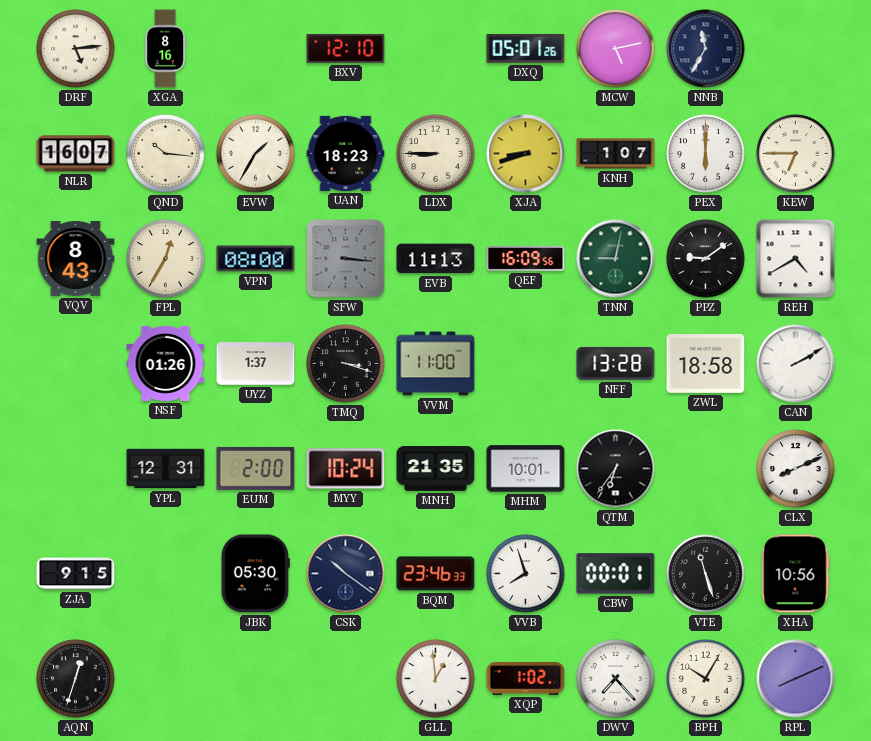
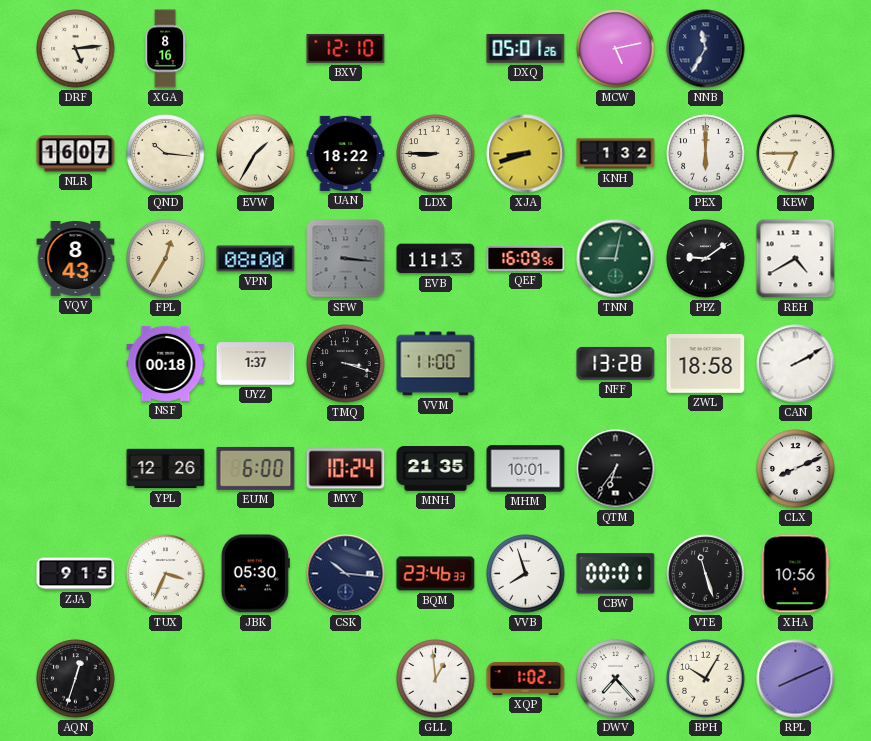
UAN: 18:23 -> 18:22 (346, 153)
KNH: 1:07 -> 1:32 (616, 154)
NSF: 01:26 -> 00:18 (166, 363)
YPL: 12:31 -> 12:26 (166, 469)
EUM: 2:00 -> 6:00 (256, 468)
TUX: none -> 3:34 (166, 574)
CSK: 10:21 -> 10:16 (346, 574)
